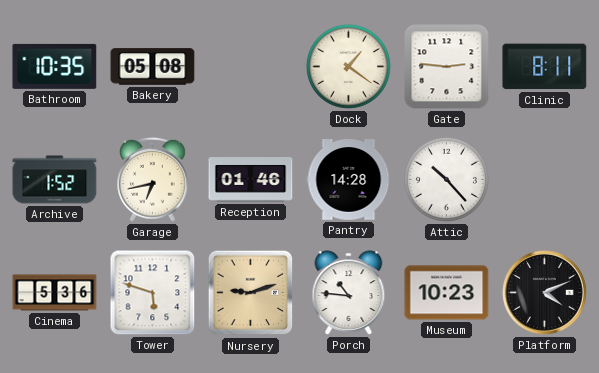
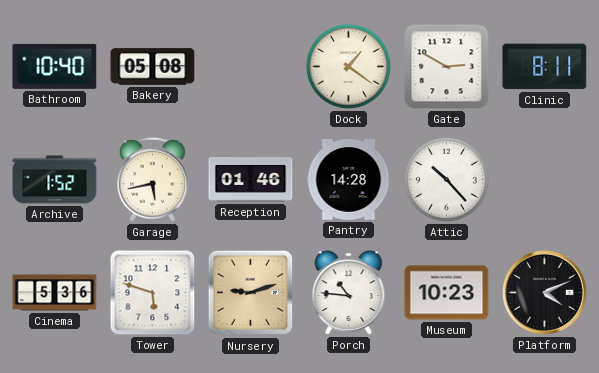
Bathroom: 10:35 -> 10:40 (55, 66)
Gate: 2:46 -> 2:50 (447, 67)
Garage: 6:43 -> 5:43 (153, 179)
